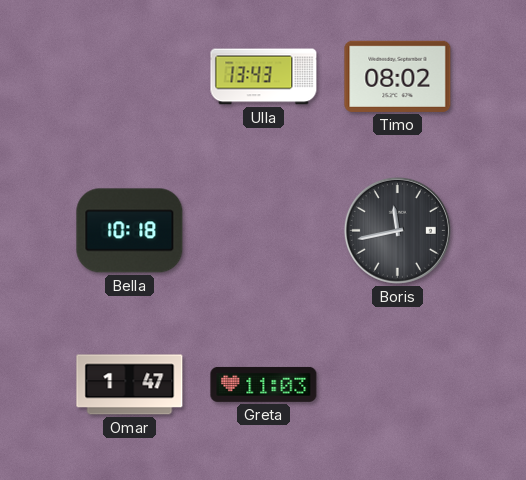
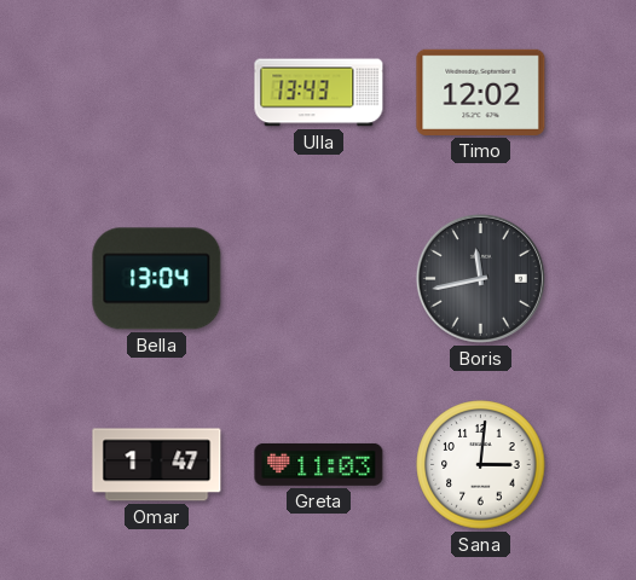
Timo: 08:02 -> 12:02 (481, 92)
Bella: 10:18 -> 13:04 (157, 279)
Sana: none -> 3:01 (481, 465)
